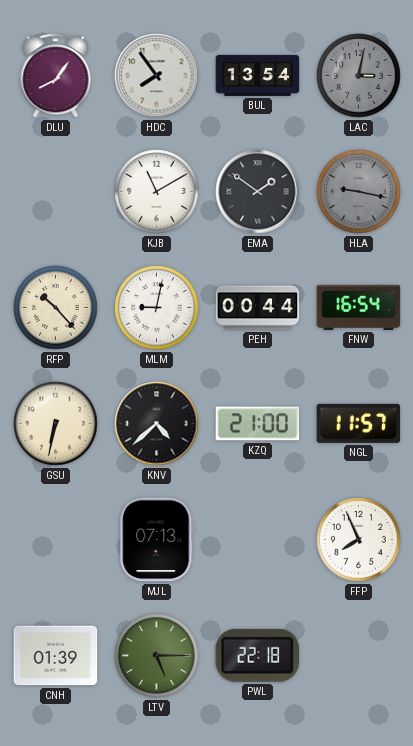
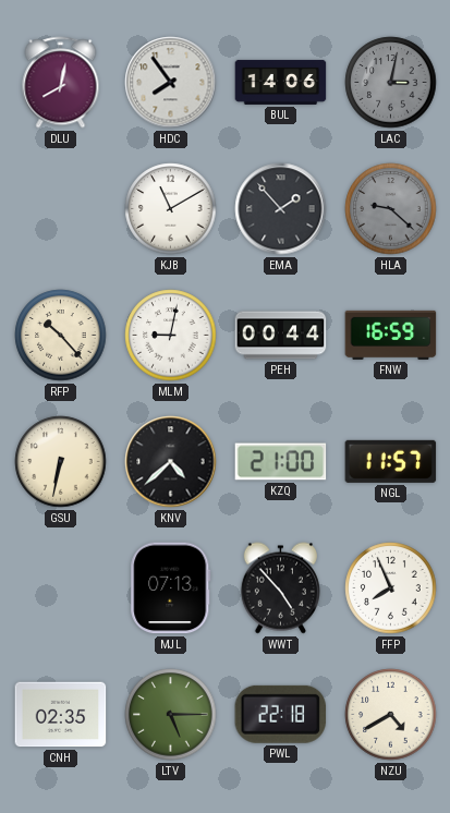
DLU: 8:06 -> 8:02 (61, 83)
BUL: 13:54 -> 14:06 (281, 82)
EMA: 1:51 -> 1:53 (281, 209)
HLA: 9:17 -> 9:22 (391, 209)
FNW: 16:54 -> 16:59 (391, 335)
WWT: none -> 4:53 (280, 588)
CNH: 01:39 -> 02:35 (61, 715)
NZU: none -> 4:40 (391, 715)
